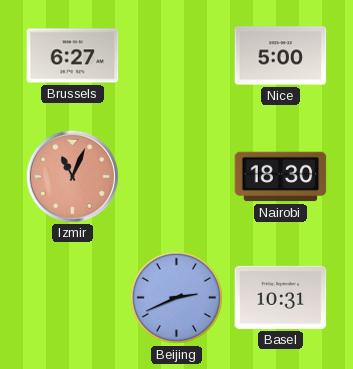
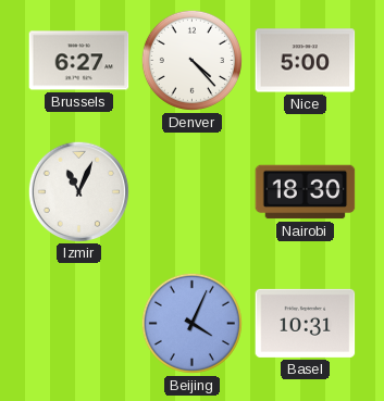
Denver: none -> 4:23 (191, 60)
Izmir dial: salmon -> white (78, 191)
Beijing: 2:41 -> 4:04 (191, 323)
